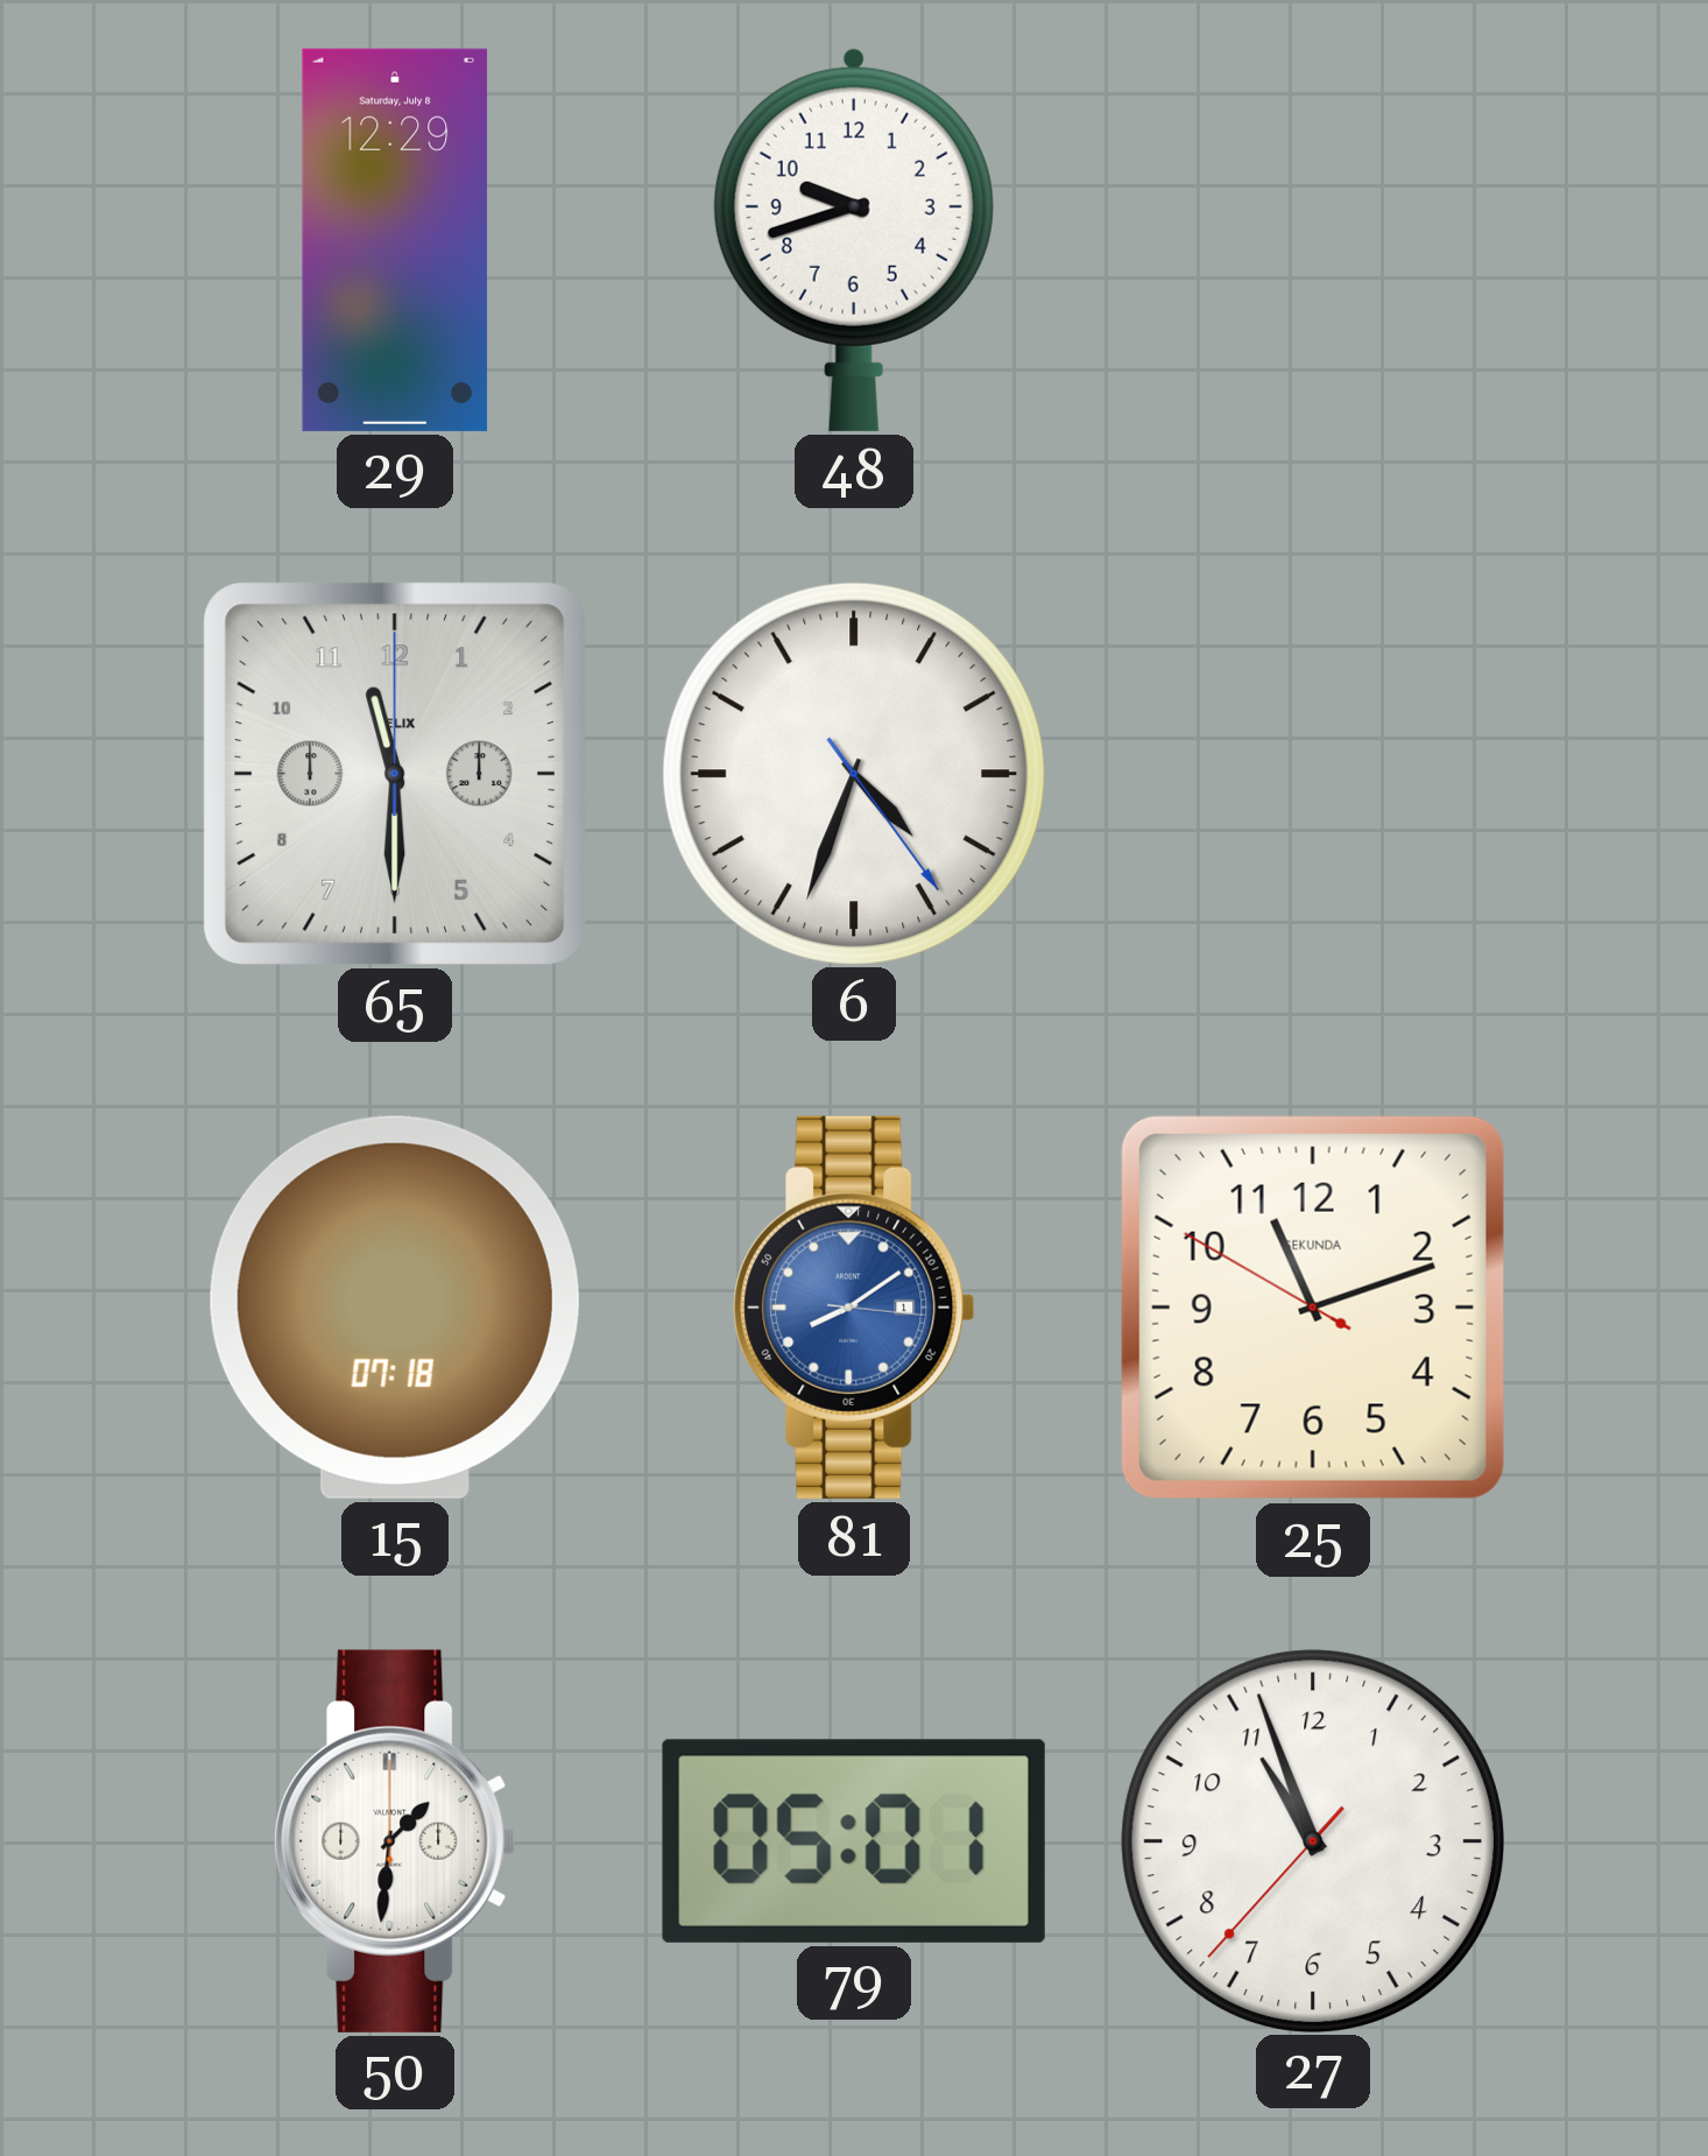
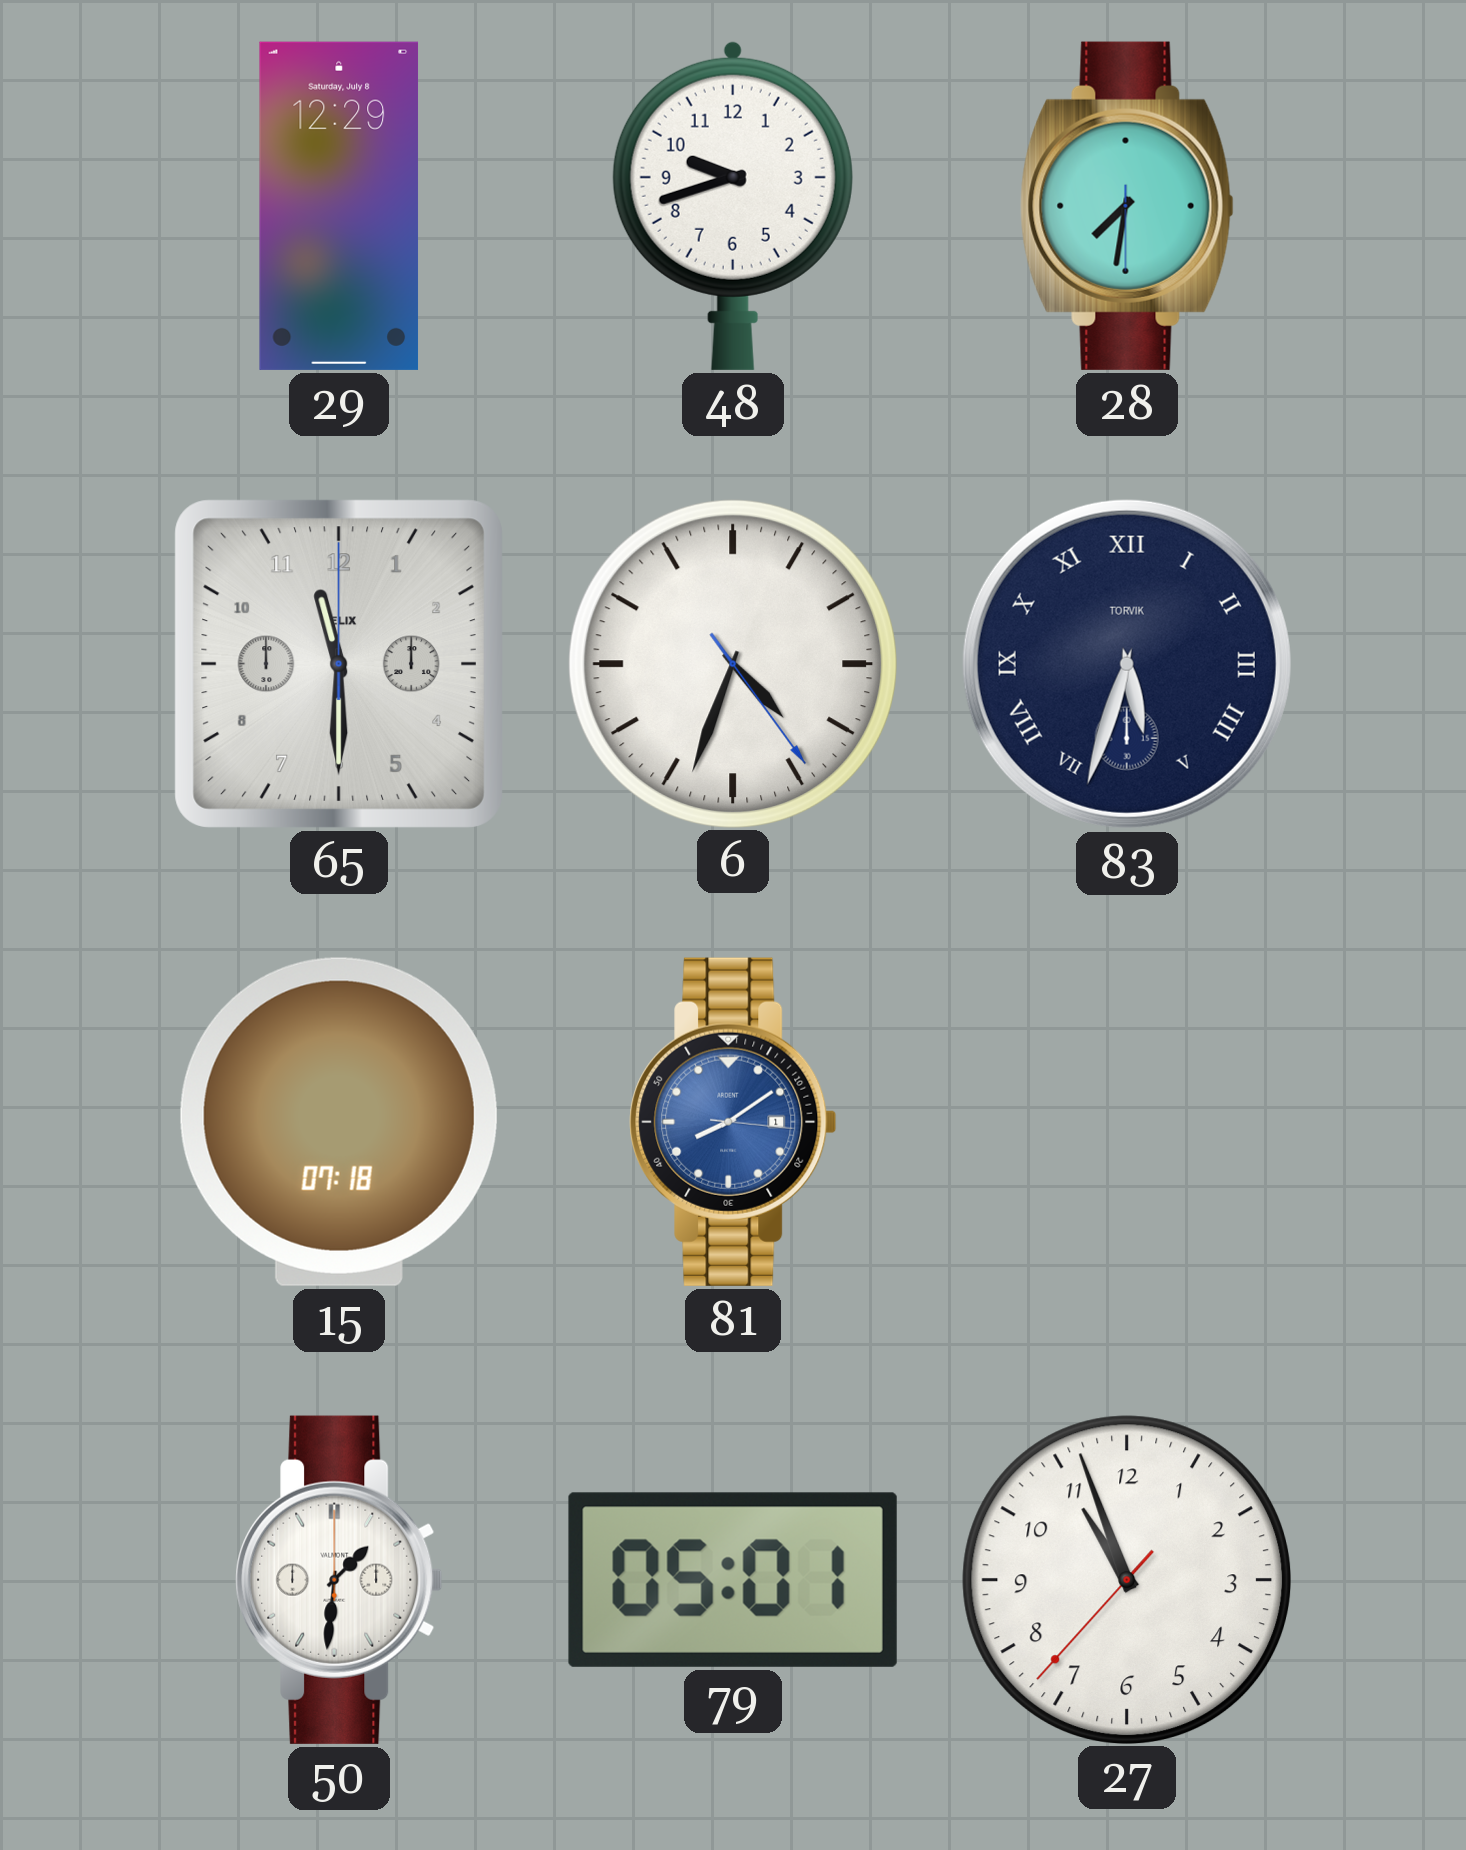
28: none -> 7:31 (1127, 206)
83: none -> 5:33 (1127, 664)
25: 11:11 -> none (1313, 1308)
